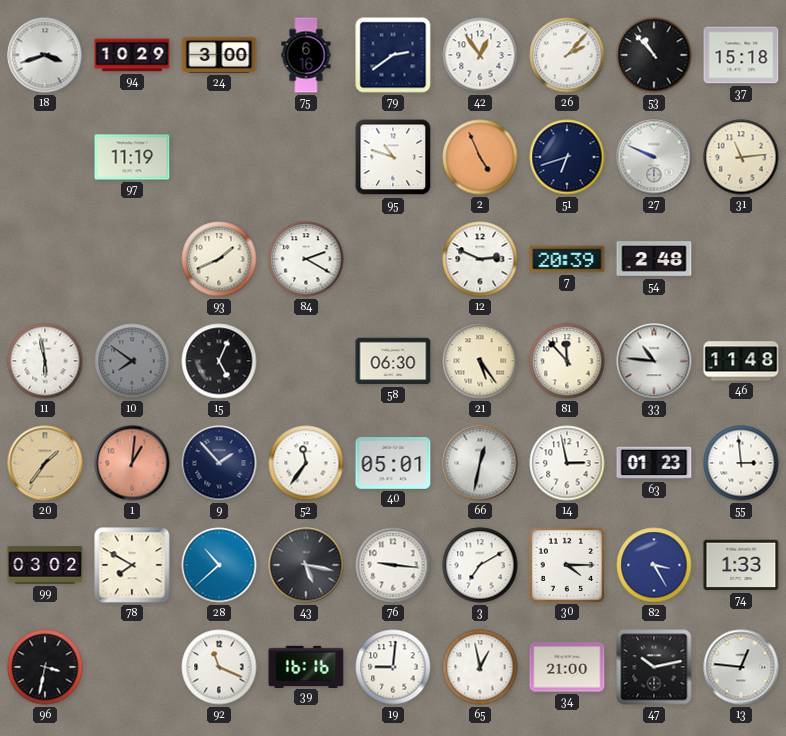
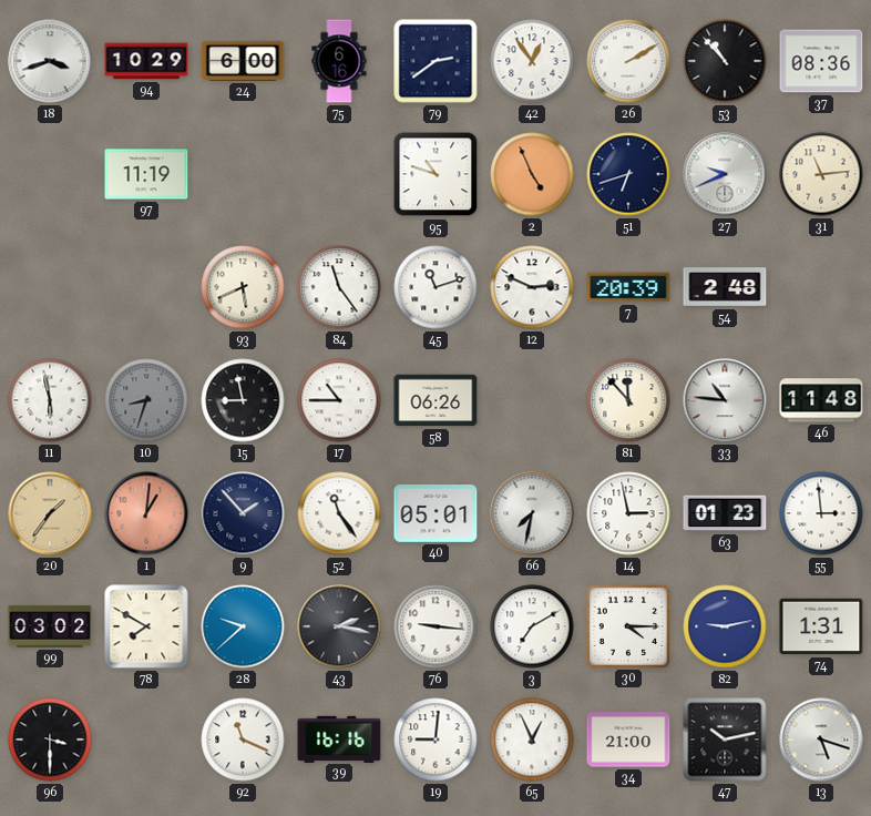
24: 3:00 -> 6:00 (243, 61)
26: 2:07 -> 2:10 (628, 61)
37: 15:18 -> 08:36 (821, 61)
27: 9:49 -> 9:41 (725, 174)
93: 1:41 -> 5:41 (243, 287)
84: 2:20 -> 11:24 (339, 287)
45: none -> 11:12 (435, 287)
10: 7:51 -> 8:33 (146, 400)
15: 5:04 -> 8:58 (243, 400)
17: none -> 10:45 (339, 400)
58: 06:30 -> 06:26 (435, 400)
21: 5:24 -> none (480, 361)
52: 11:36 -> 11:24 (339, 513)
66: 12:32 -> 7:32 (532, 513)
28: 10:38 -> 9:38 (243, 626)
43: 5:17 -> 2:17 (339, 626)
82: 3:25 -> 9:13 (725, 626)
74: 1:33 -> 1:31 (821, 626)
96: 3:32 -> 3:30 (50, 739)
65: 12:58 -> 12:56 (532, 739)
13: 12:46 -> 5:18 (821, 739)
